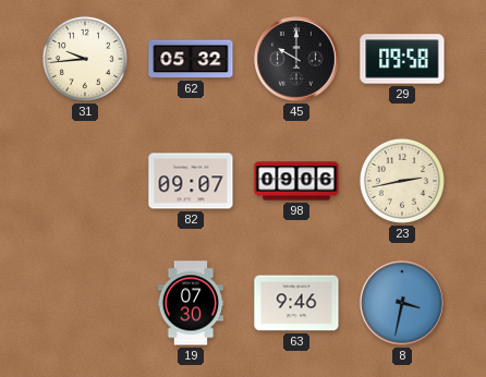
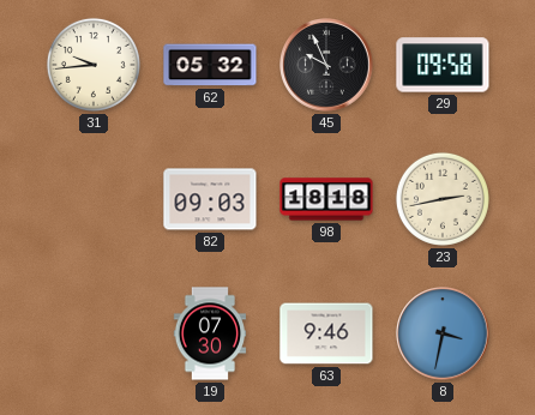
45: 10:00 -> 9:56 (326, 65)
82: 09:07 -> 09:03 (210, 199)
98: 09:06 -> 18:18 (326, 199)
